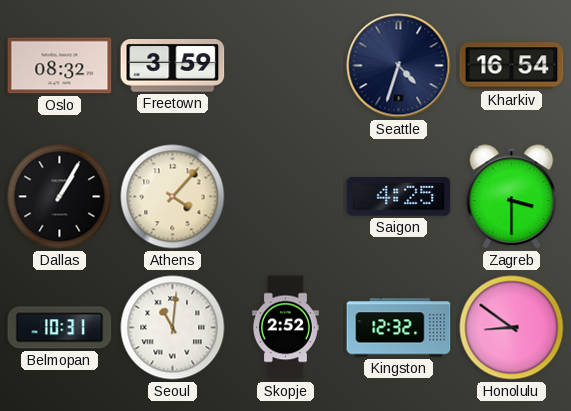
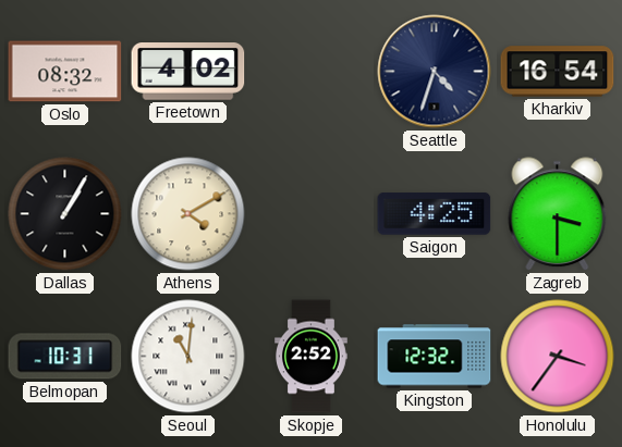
Freetown: 3:59 -> 4:02 (188, 72)
Athens: 4:07 -> 4:10 (188, 214)
Honolulu: 8:51 -> 3:36 (558, 357)
